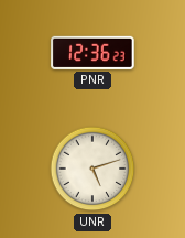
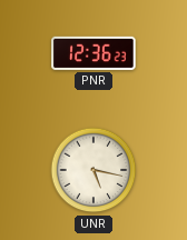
UNR: 5:12 -> 5:17 (93, 170)
